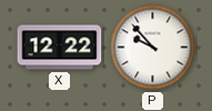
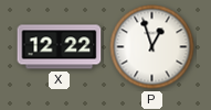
P: 9:53 -> 12:57 (152, 47)
